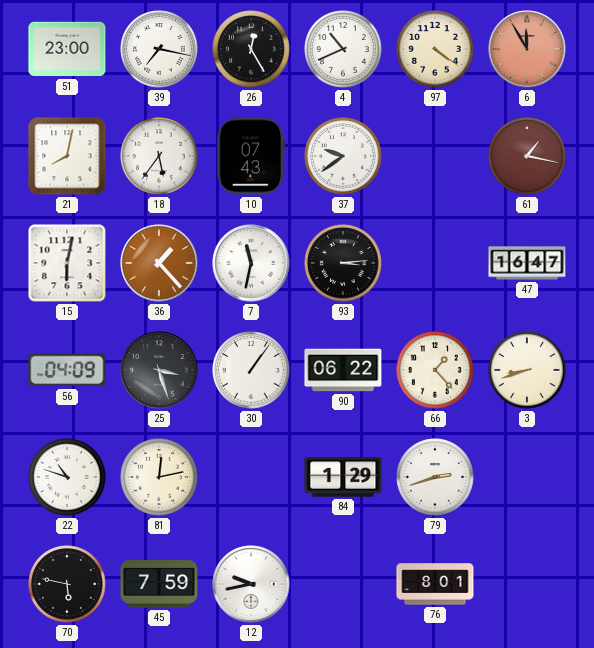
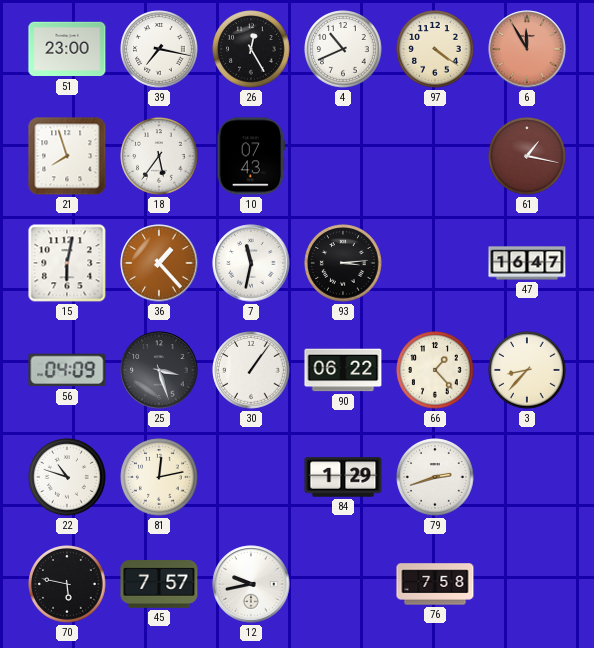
21: 8:02 -> 7:57 (67, 156)
37: 9:39 -> none (343, 156)
3: 8:42 -> 8:37 (527, 370)
45: 7:59 -> 7:57 (159, 585)
76: 8:01 -> 7:58 (435, 584)
